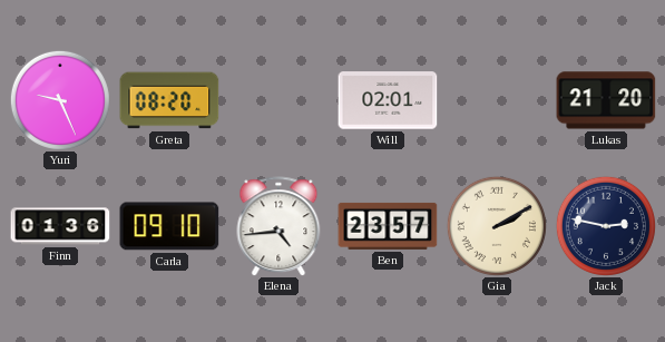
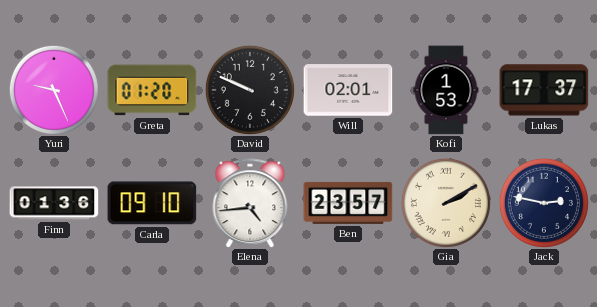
Greta: 08:20 -> 01:20 (152, 90)
David: none -> 9:49 (250, 90)
Kofi: none -> 1:53 (446, 90)
Lukas: 21:20 -> 17:37 (544, 90)
